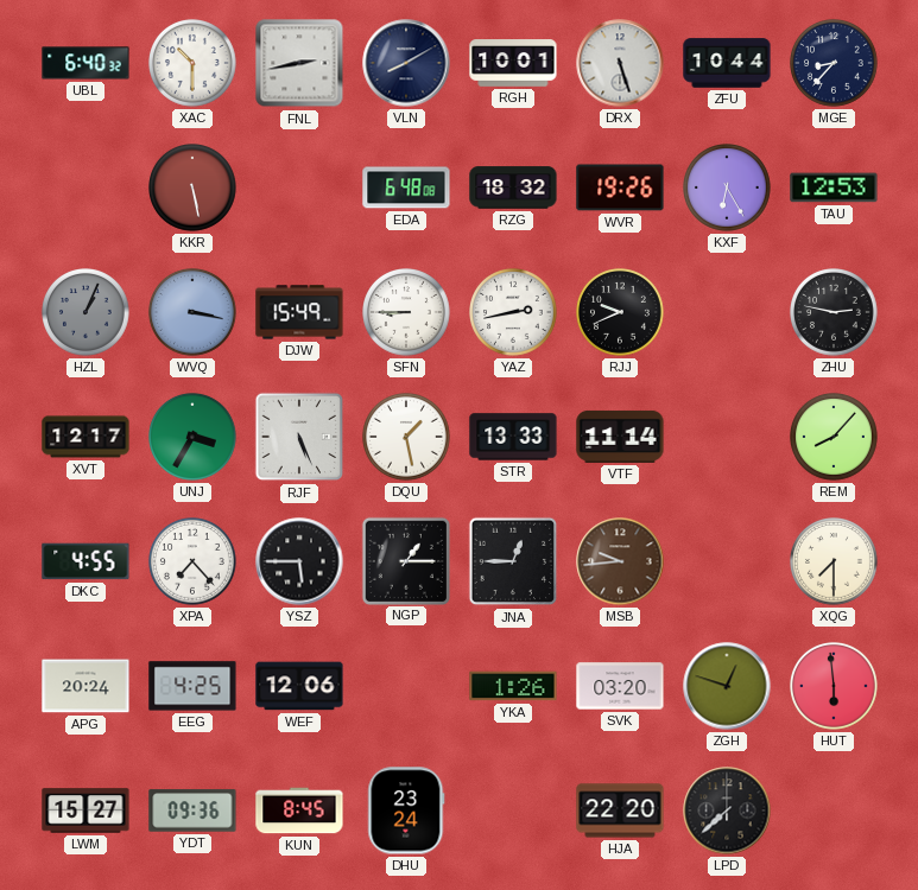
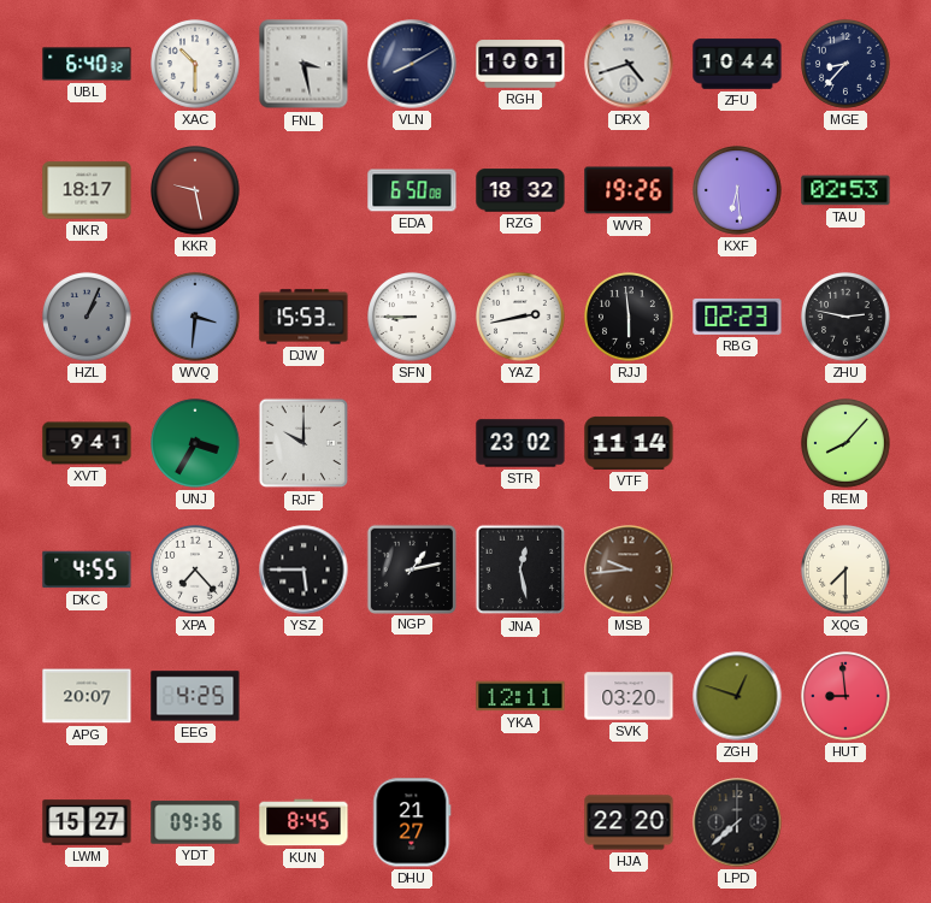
FNL: 2:43 -> 3:28 (304, 64)
DRX: 5:27 -> 4:42 (629, 64)
NKR: none -> 18:17 (87, 190)
KKR: 5:28 -> 9:28 (196, 191)
EDA: 6:48 -> 6:50 (412, 190)
KXF: 6:25 -> 6:29 (738, 191)
TAU: 12:53 -> 02:53 (845, 190)
WVQ: 3:17 -> 3:31 (196, 318)
DJW: 15:49 -> 15:53 (304, 317)
RJJ: 9:41 -> 5:59 (630, 318)
RBG: none -> 02:23 (737, 317)
XVT: 12:17 -> 9:41 (87, 443)
RJF: 5:26 -> 10:00 (304, 443)
DQU: 1:28 -> none (407, 438)
STR: 13:33 -> 23:02 (520, 443)
NGP: 1:15 -> 1:13 (411, 568)
JNA: 12:45 -> 12:28 (520, 569)
APG: 20:24 -> 20:07 (87, 696)
WEF: 12:06 -> none (299, 686)
YKA: 1:26 -> 12:11 (520, 696)
HUT: 5:59 -> 8:59 (847, 697)
DHU: 23:24 -> 21:27 (412, 822)
